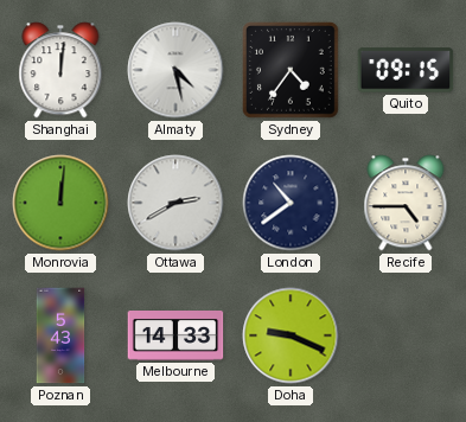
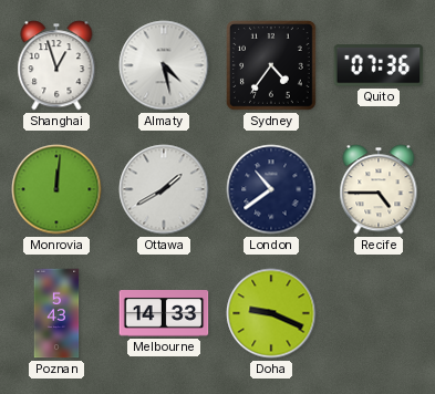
Shanghai: 12:01 -> 12:57 (56, 65)
Quito: 09:15 -> 07:36 (379, 65)
Ottawa: 2:40 -> 1:40 (164, 189)
